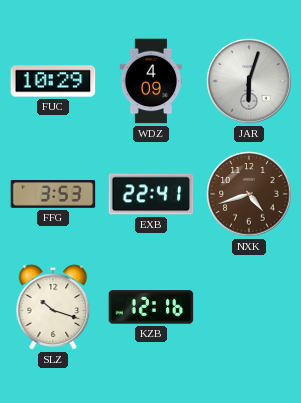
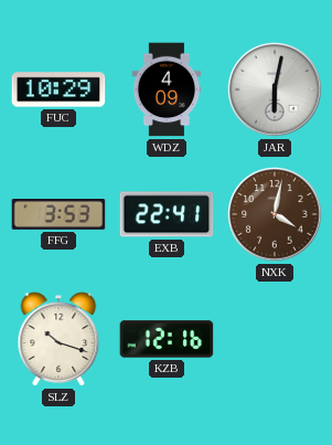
JAR: 6:03 -> 6:02 (275, 89)
NXK: 4:42 -> 4:02 (275, 214)
